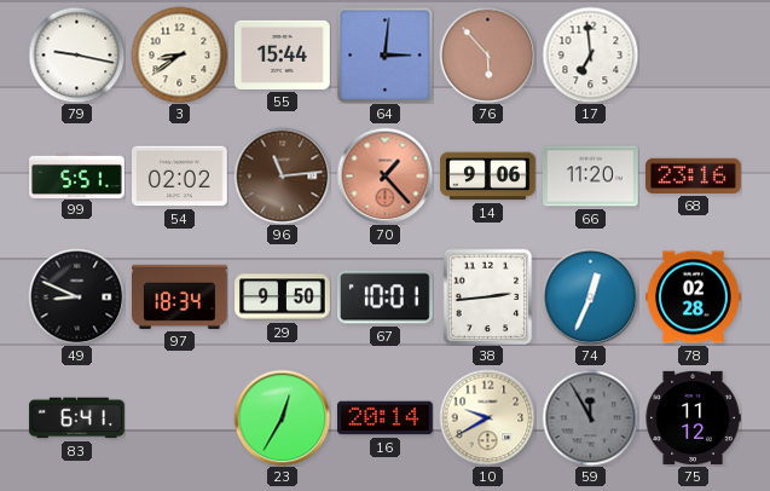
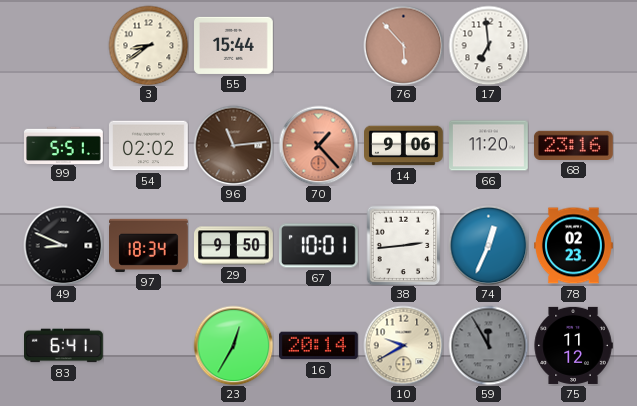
79: 9:17 -> none (76, 54)
64: 3:01 -> none (384, 54)
78: 02:28 -> 02:23 (574, 246)
